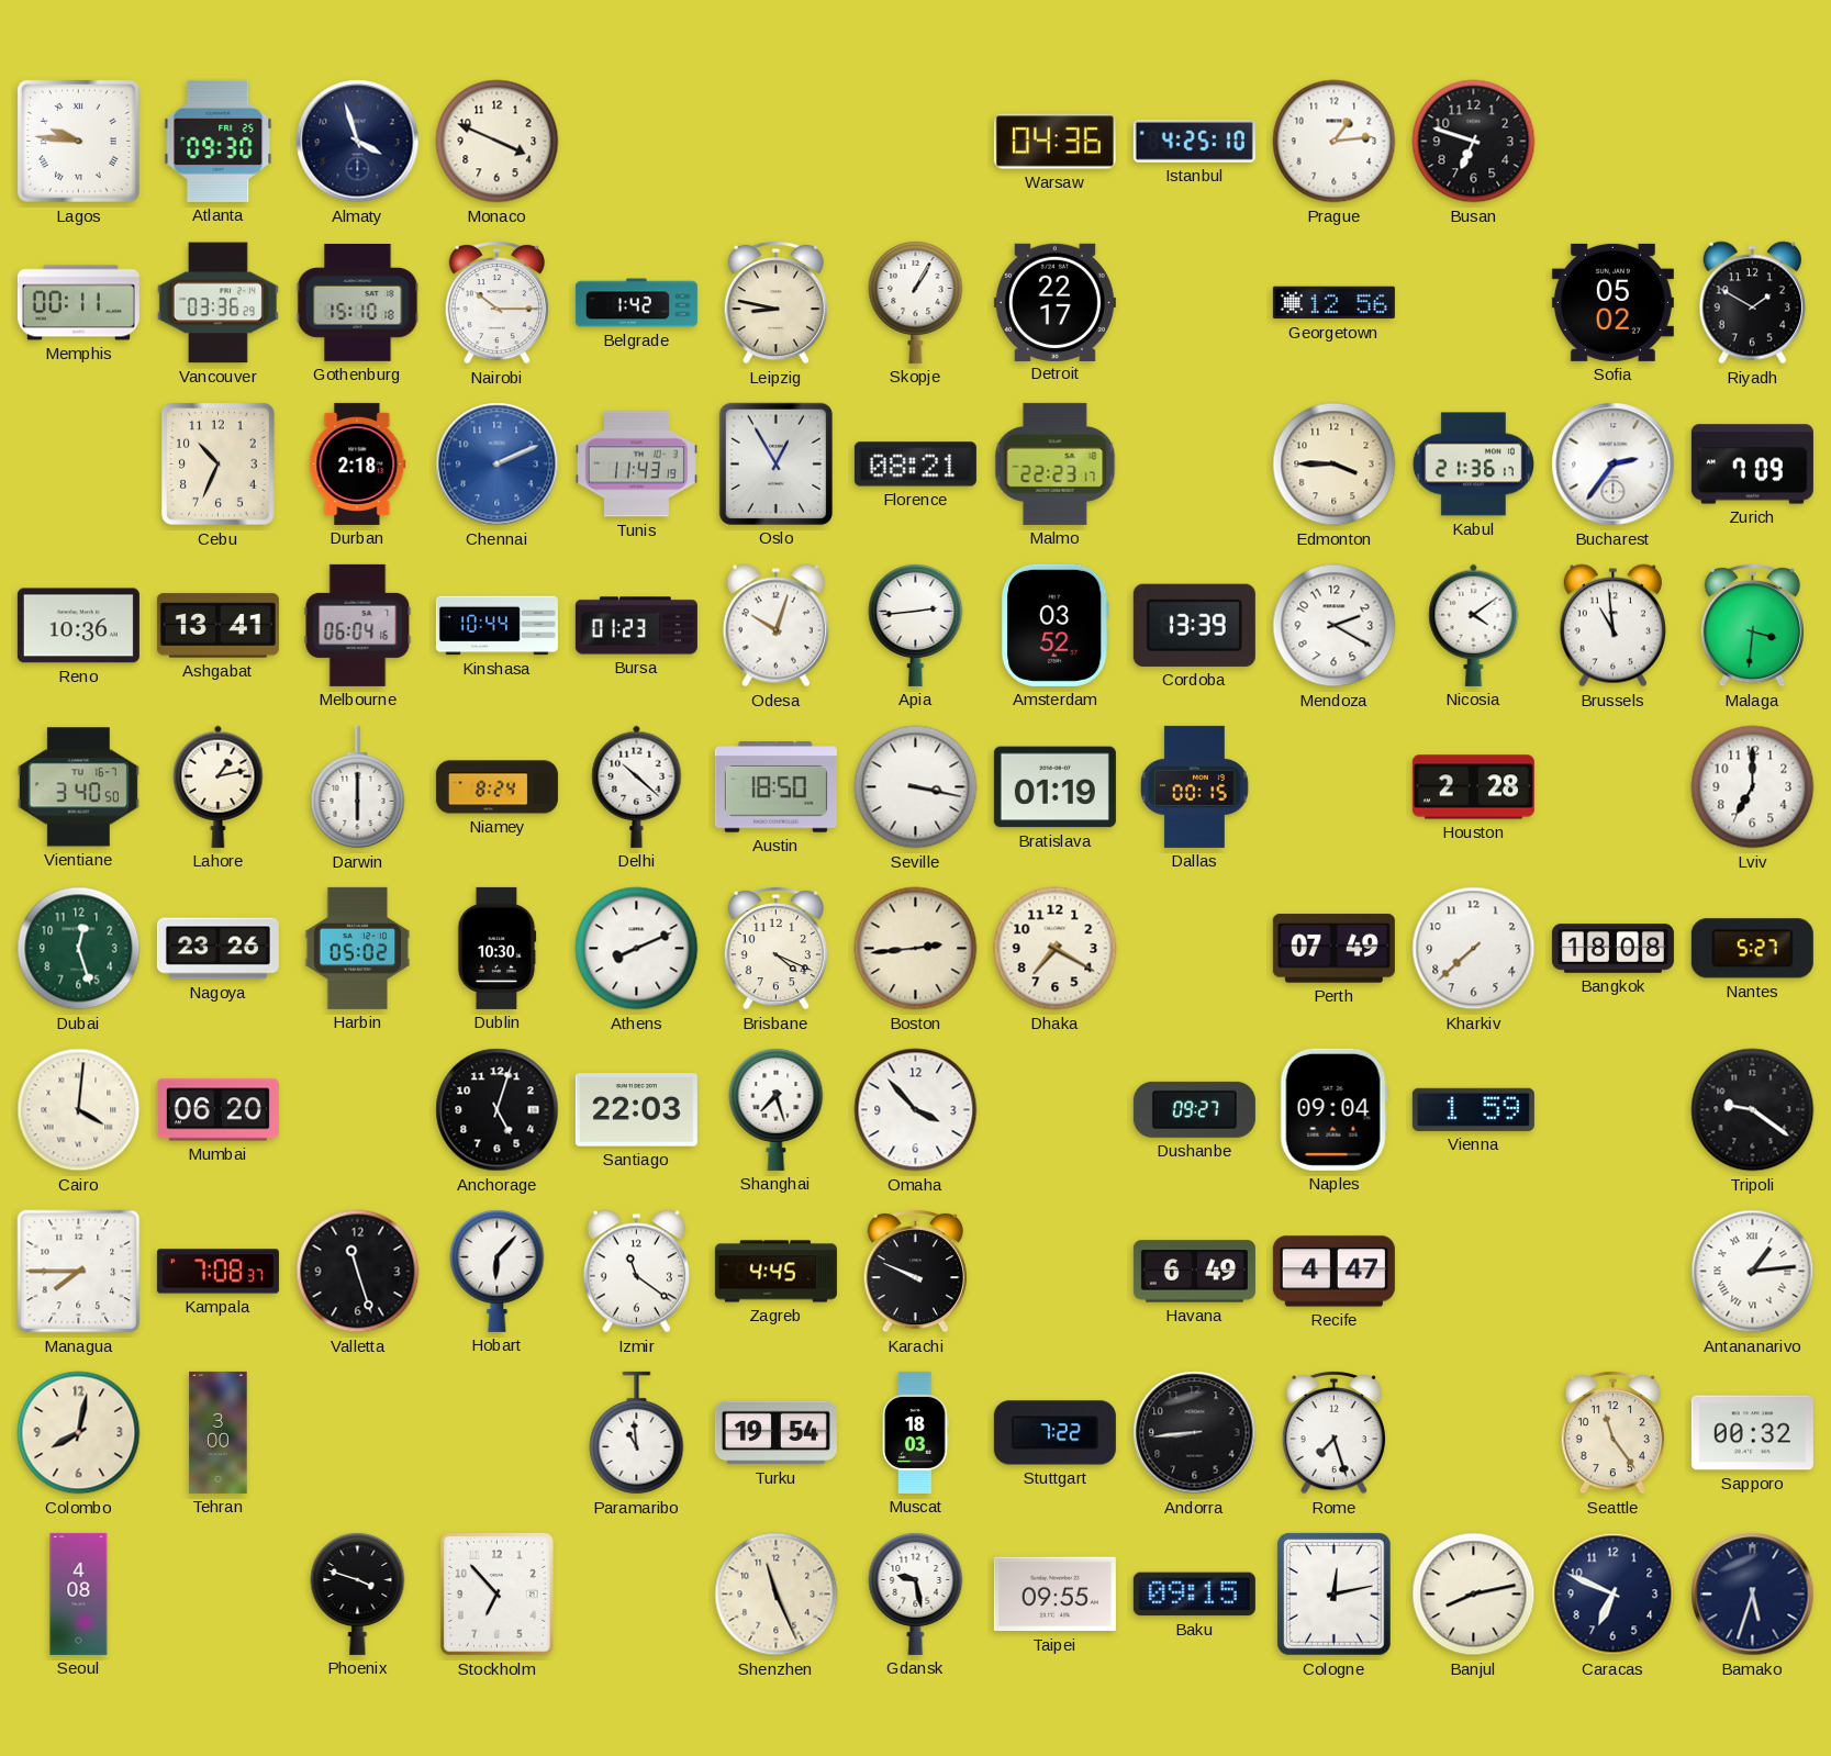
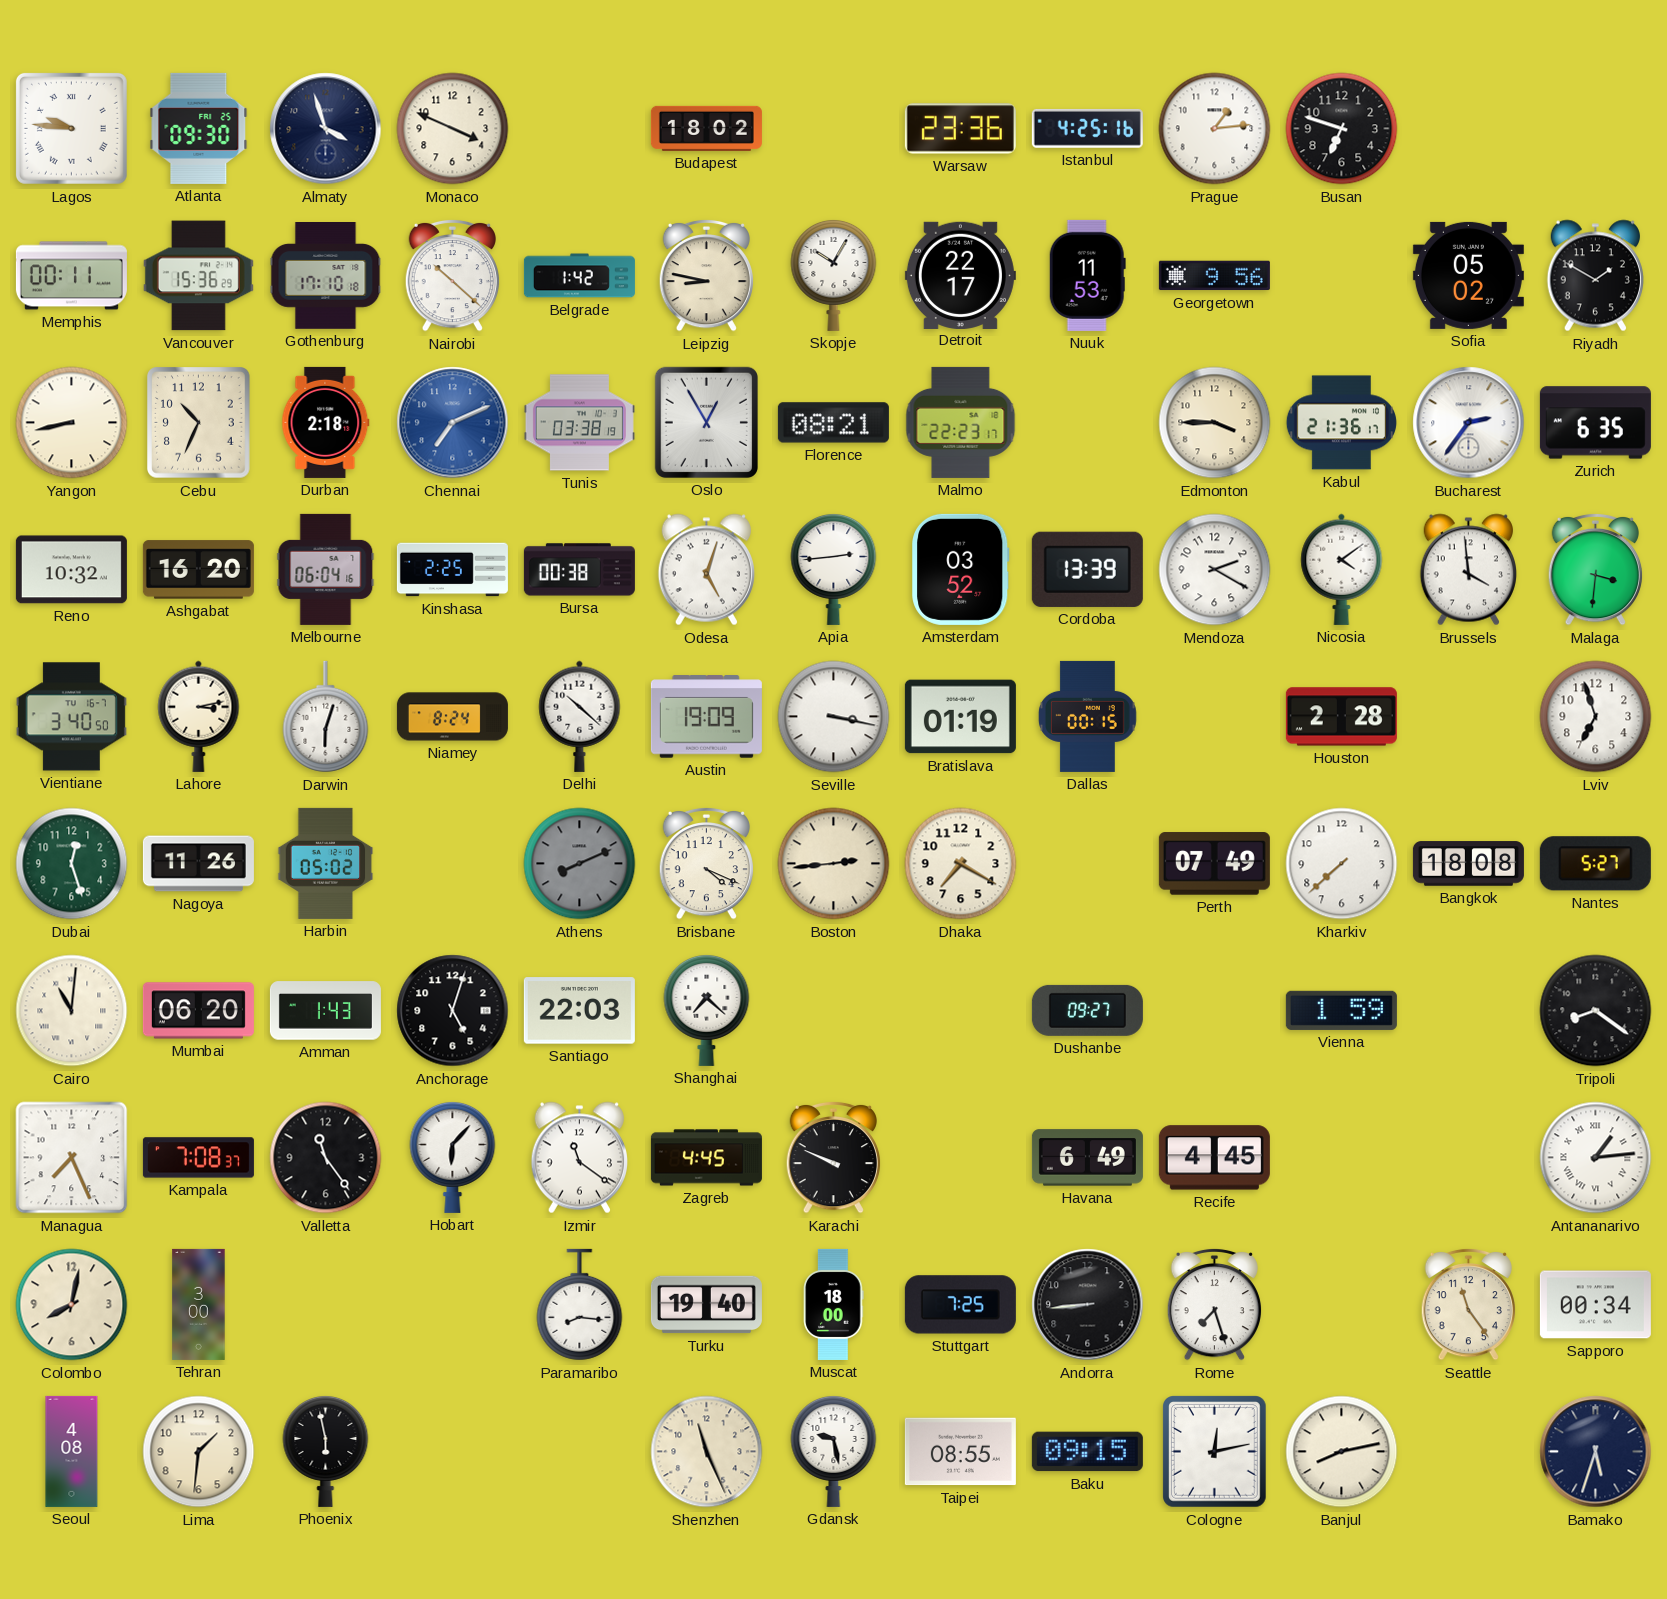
Budapest: none -> 18:02 (706, 128)
Warsaw: 04:36 -> 23:36 (960, 129)
Istanbul: 4:25:10 -> 4:25:16 (1087, 128)
Vancouver: 03:36 -> 15:36 (198, 276)
Gothenburg: 15:10 -> 17:10 (326, 276)
Nairobi: 10:15 -> 10:22 (452, 275)
Skopje: 1:05 -> 10:05 (834, 275)
Nuuk: none -> 11:53 (1087, 275)
Georgetown: 12:56 -> 9:56 (1214, 276)
Yangon: none -> 8:43 (72, 423)
Chennai: 2:11 -> 7:11 (453, 423)
Tunis: 11:43 -> 03:38 (579, 423)
Zurich: 7:09 -> 6:35 (1595, 423)
Reno: 10:36 -> 10:32 (71, 570)
Ashgabat: 13:41 -> 16:20 (198, 570)
Kinshasa: 10:44 -> 2:25 (452, 570)
Bursa: 01:23 -> 00:38 (579, 570)
Odesa: 10:03 -> 5:03 (706, 570)
Brussels: 10:59 -> 3:59 (1468, 570)
Lahore: 1:13 -> 3:13 (199, 716)
Darwin: 6:00 -> 6:03 (326, 717)
Austin: 18:50 -> 19:09 (706, 717)
Lviv: 7:00 -> 6:57 (1596, 717)
Nagoya: 23:26 -> 11:26 (198, 864)
Dublin: 10:30 -> none (496, 948)
Athens dial: white -> grey (580, 864)
Cairo: 4:01 -> 11:01 (72, 1011)
Amman: none -> 1:43 (325, 1011)
Shanghai: 7:27 -> 7:22 (707, 1010)
Omaha: 3:53 -> none (916, 1110)
Naples: 09:04 -> none (1333, 1109)
Tripoli: 9:21 -> 8:21 (1596, 1011)
Managua: 7:45 -> 7:26 (72, 1158)
Valletta: 11:27 -> 11:24 (326, 1158)
Recife: 4:47 -> 4:45 (1214, 1158)
Paramaribo: 10:59 -> 8:16 (580, 1305)
Turku: 19:54 -> 19:40 (706, 1305)
Muscat: 18:03 -> 18:00 (834, 1304)
Stuttgart: 7:22 -> 7:25 (960, 1305)
Sapporo: 00:32 -> 00:34 (1595, 1305)
Lima: none -> 1:31 (199, 1452)
Phoenix: 3:48 -> 5:58 (326, 1451)
Stockholm: 6:53 -> none (498, 1595)
Taipei: 09:55 -> 08:55 (960, 1452)
Caracas: 6:49 -> none (1614, 1595)
